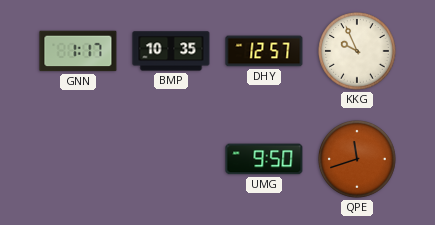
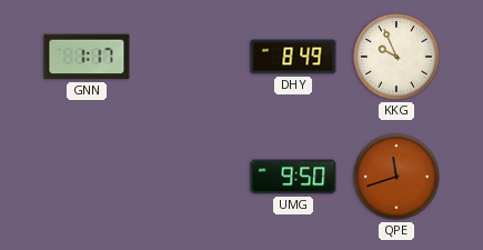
BMP: 10:35 -> none (171, 51)
DHY: 12:57 -> 8:49 (293, 57)
